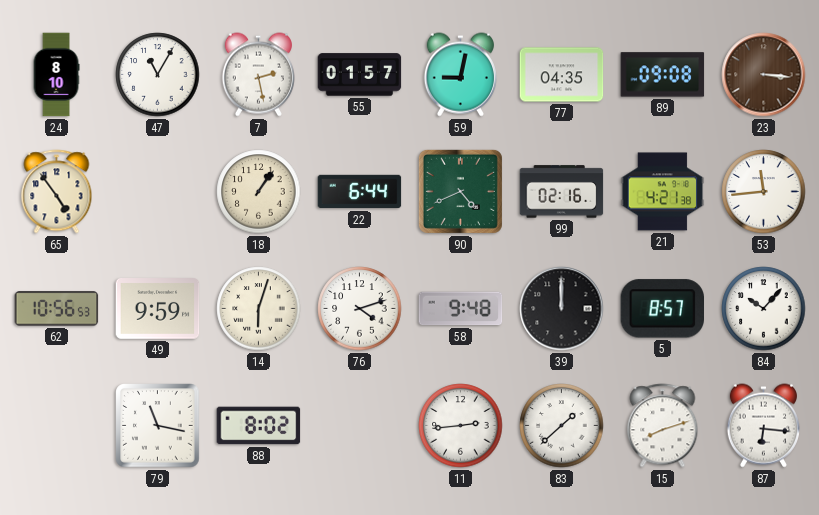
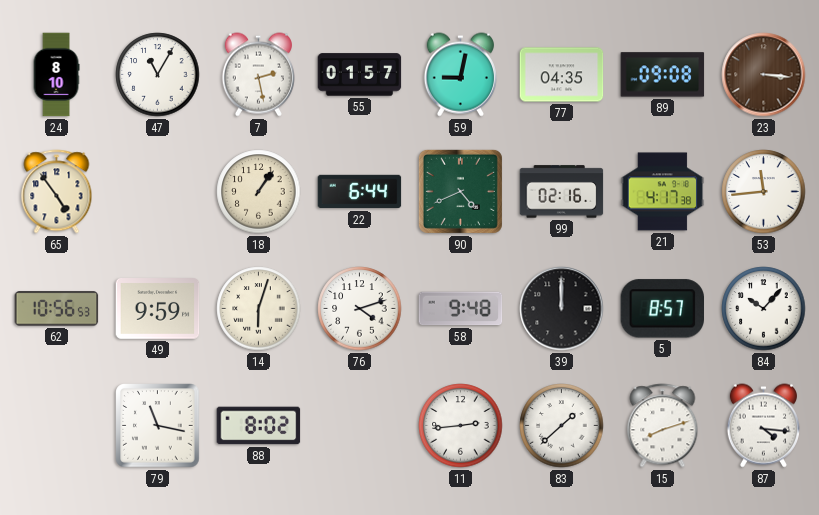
21: 4:21 -> 4:17 (663, 192)
87: 6:16 -> 4:16 (763, 426)
